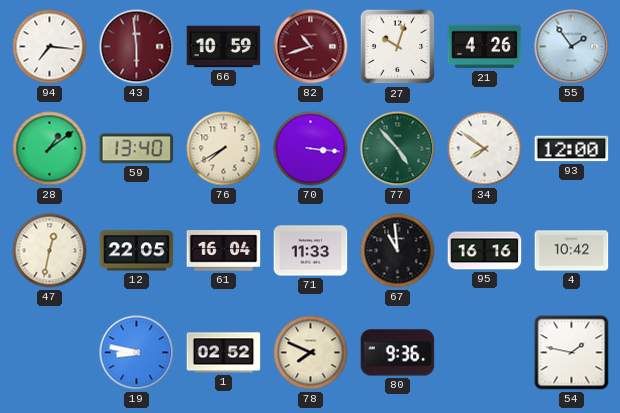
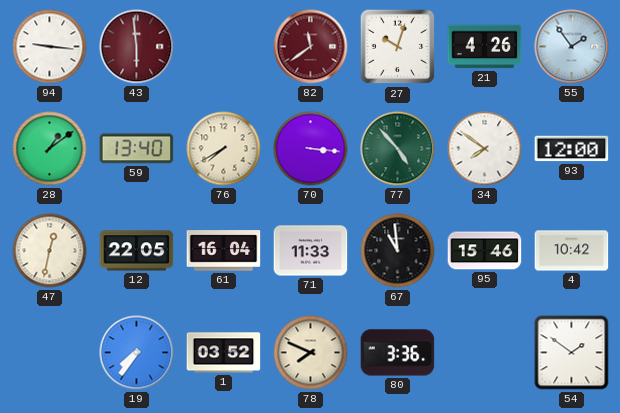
94: 7:16 -> 9:16 (50, 47)
66: 10:59 -> none (224, 47)
82: 10:42 -> 11:39 (311, 47)
95: 16:16 -> 15:46 (485, 251)
19: 8:47 -> 7:36 (137, 353)
1: 02:52 -> 03:52 (224, 353)
80: 9:36 -> 3:36 (398, 353)
54: 1:47 -> 1:51 (572, 353)
